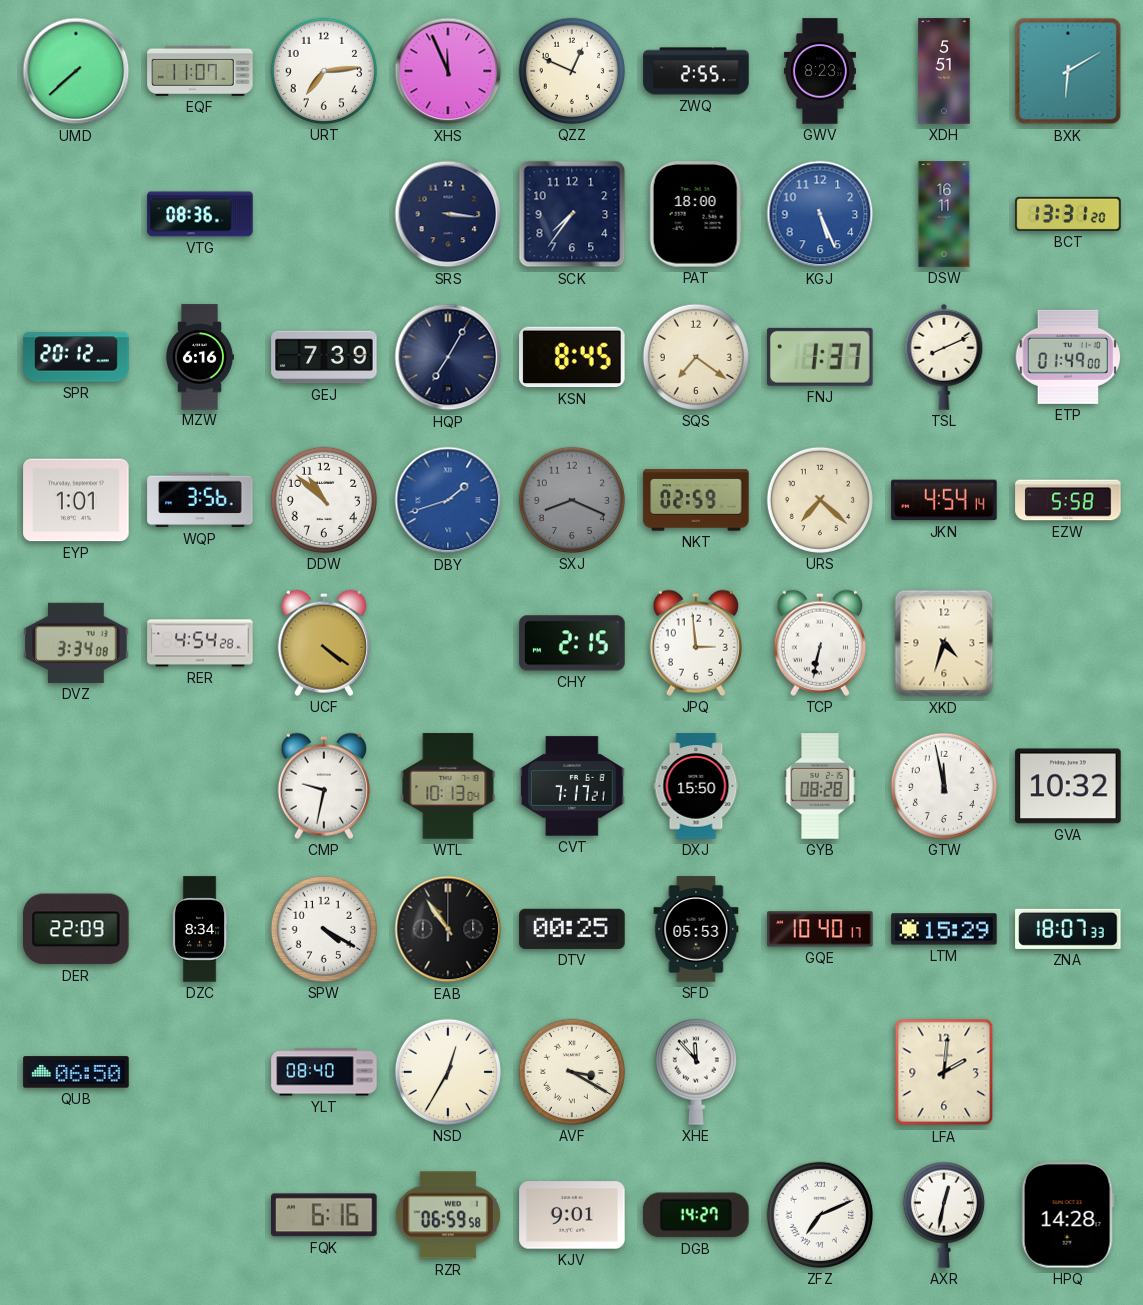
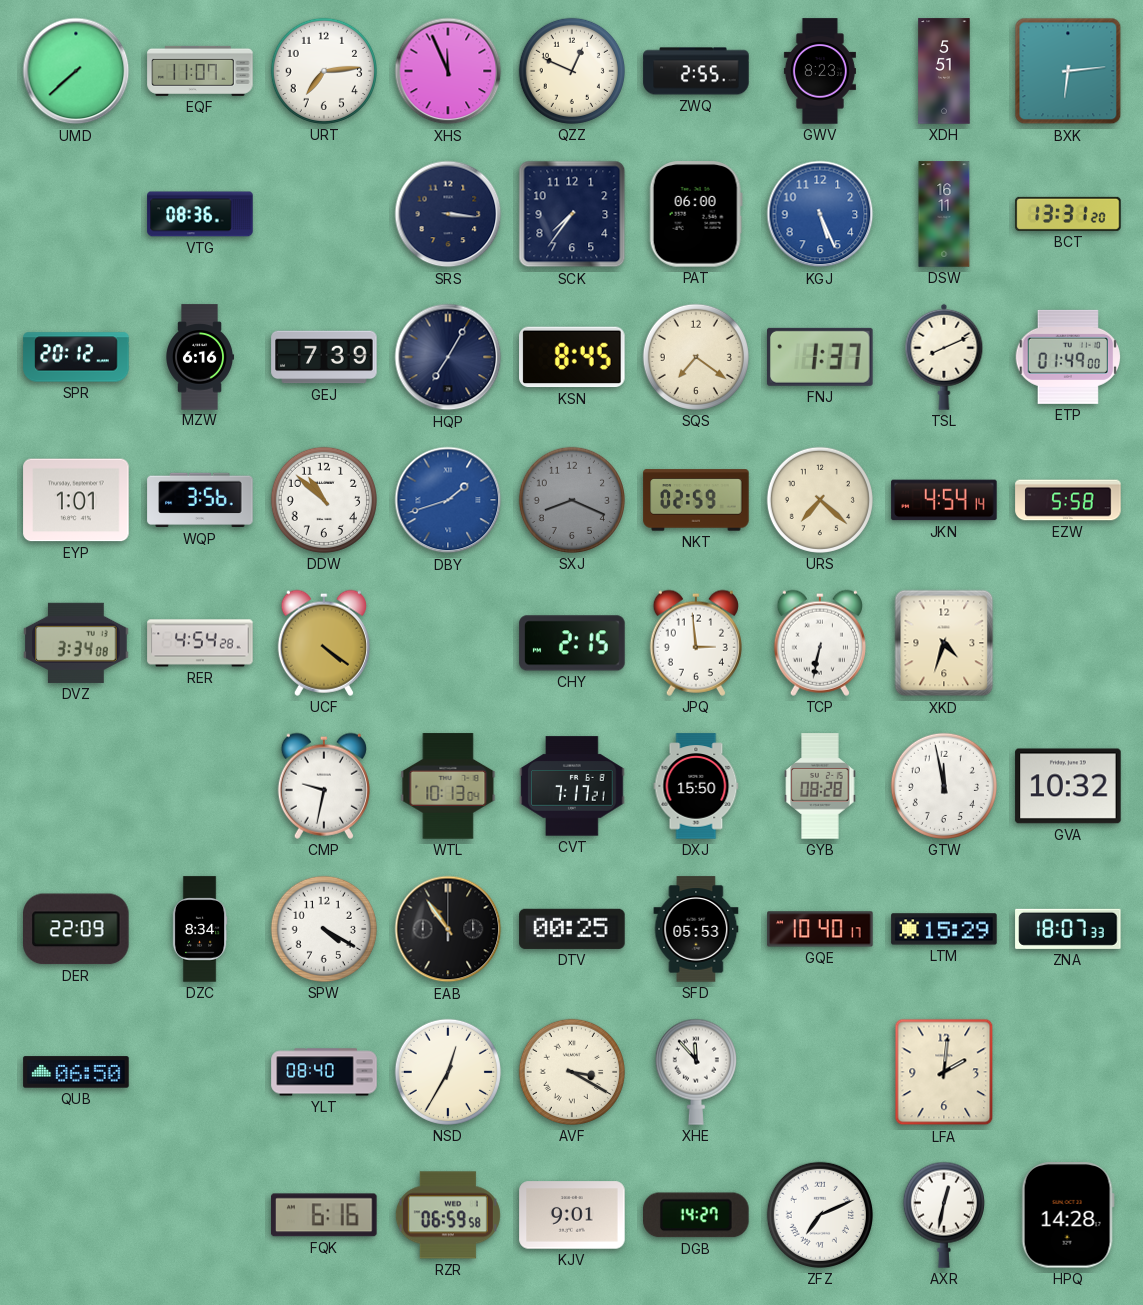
BXK: 6:10 -> 6:14 (1068, 71)
PAT: 18:00 -> 06:00 (696, 214)
